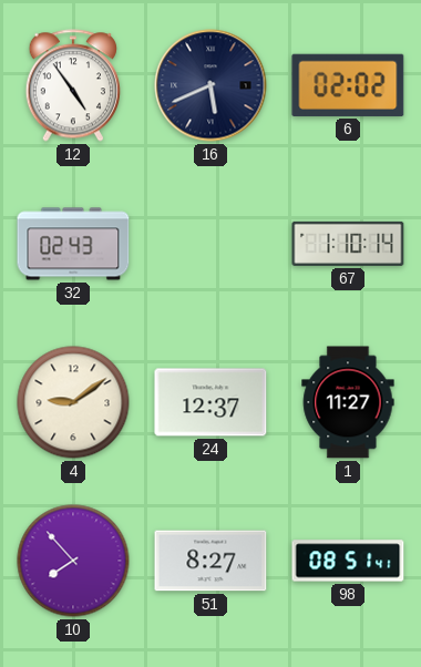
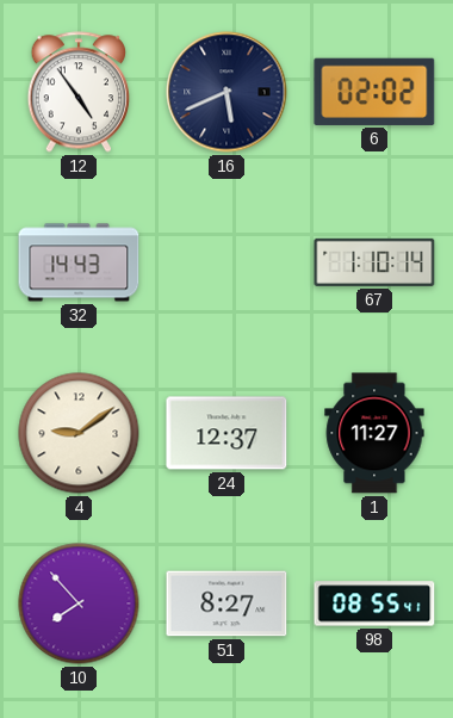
32: 02:43 -> 14:43 (79, 262)
98: 08:51 -> 08:55 (374, 604)
